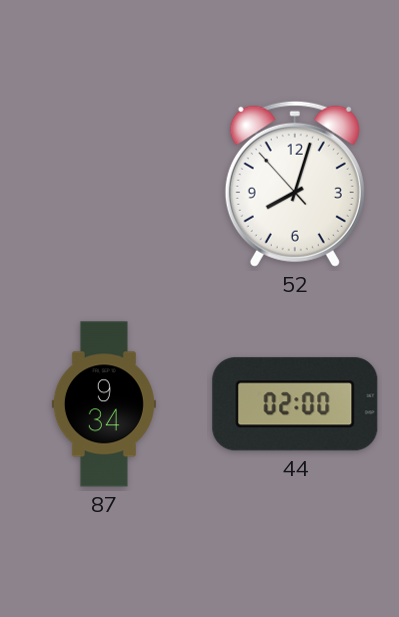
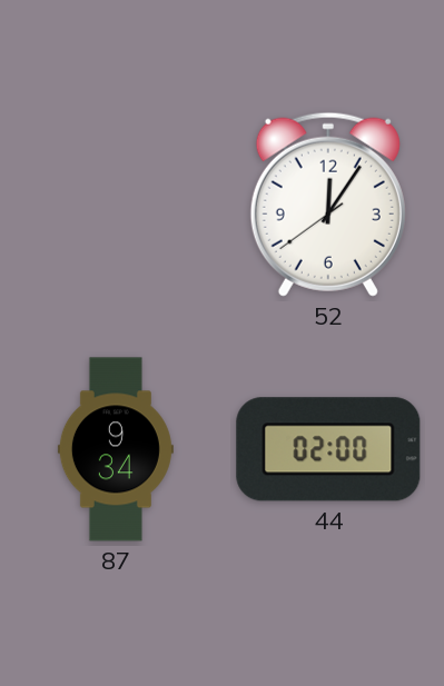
52: 8:02 -> 12:05 (328, 205)
